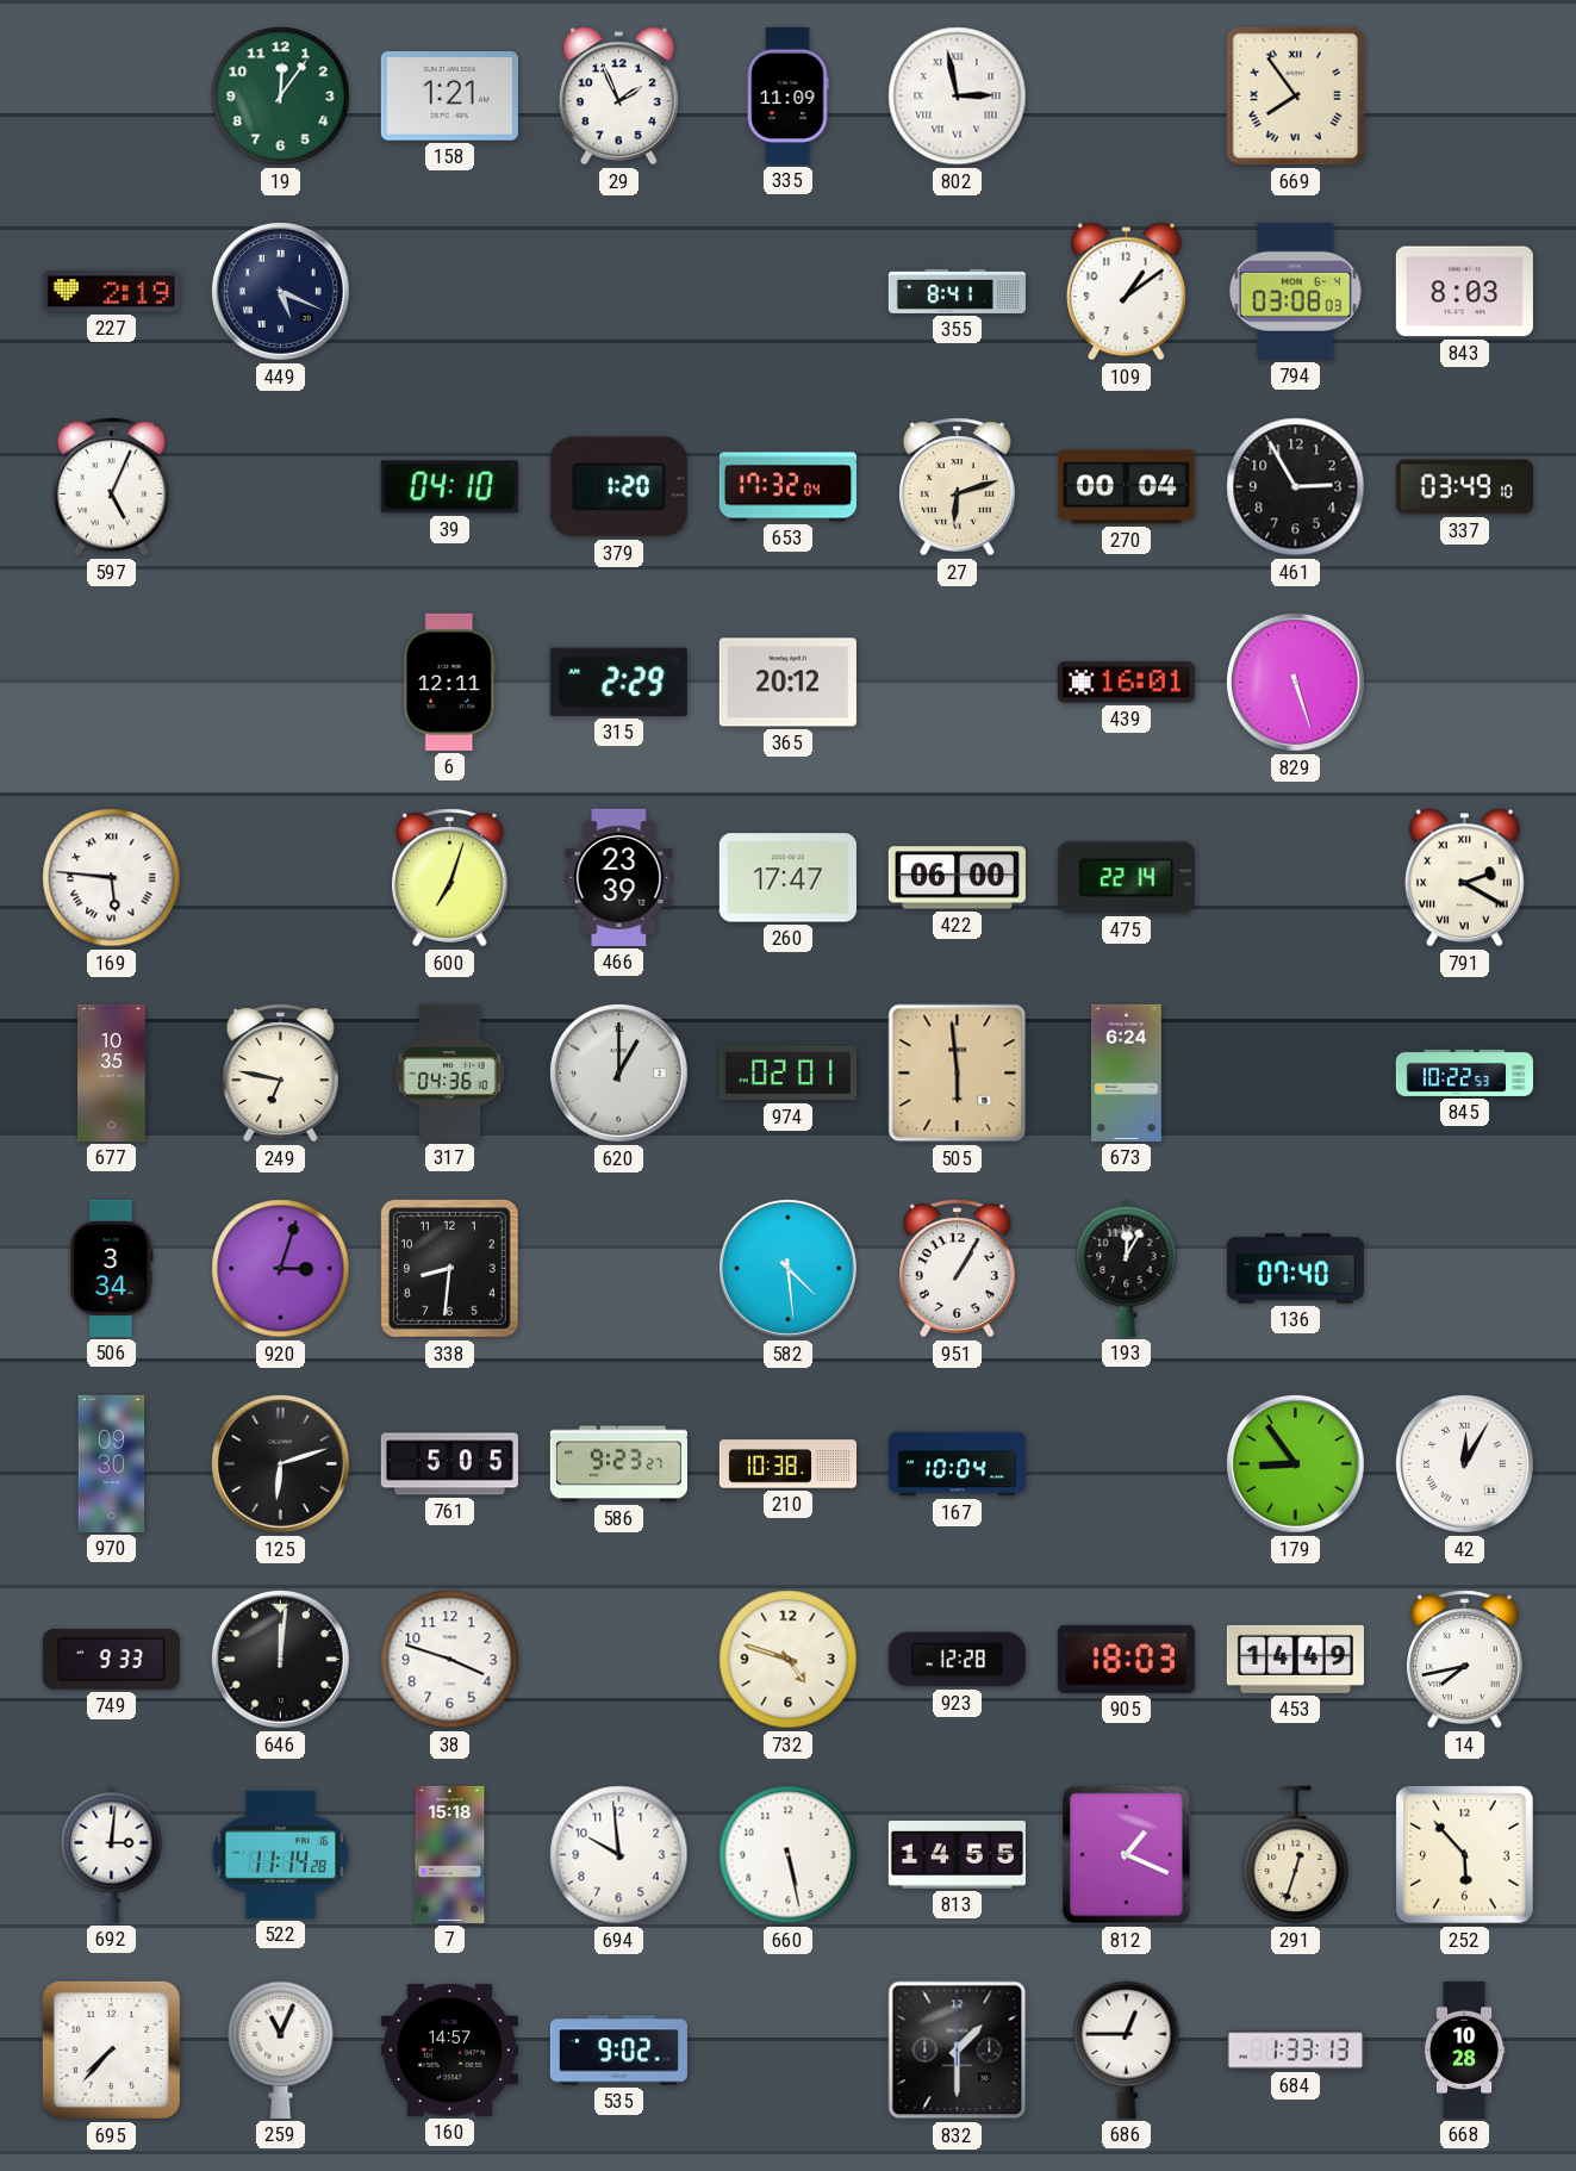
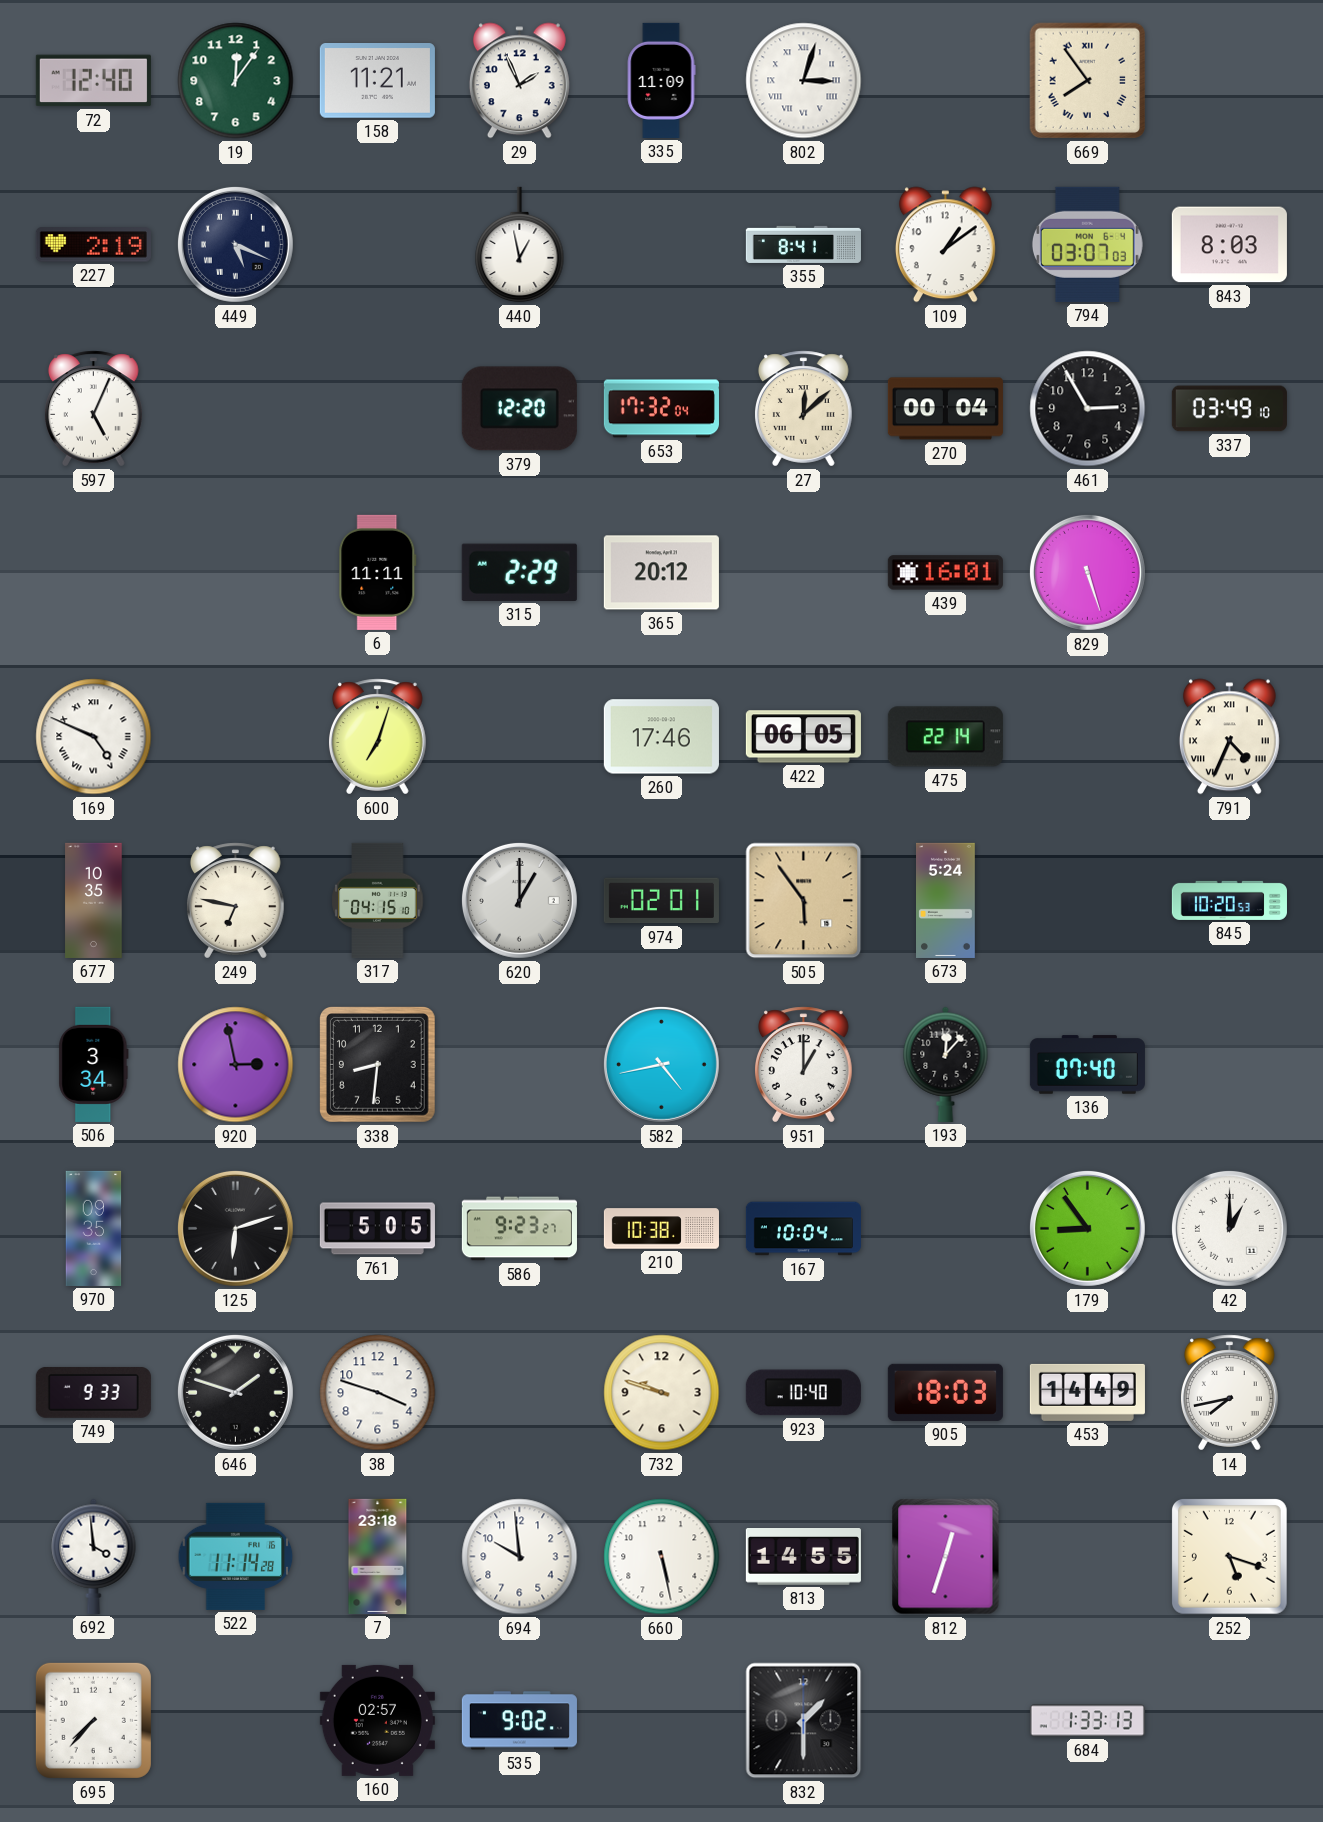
72: none -> 12:40 (93, 81)
158: 1:21 -> 11:21 (377, 81)
802: 2:58 -> 3:03 (804, 81)
440: none -> 12:58 (520, 245)
794: 03:08 -> 03:07 (1087, 244)
39: 04:10 -> none (449, 487)
379: 1:20 -> 12:20 (519, 409)
27: 6:12 -> 12:08 (804, 409)
6: 12:11 -> 11:11 (378, 572)
169: 5:46 -> 4:49 (94, 737)
466: 23:39 -> none (619, 877)
260: 17:47 -> 17:46 (661, 737)
422: 06:00 -> 06:05 (803, 737)
791: 2:20 -> 4:34 (1229, 737)
317: 04:36 -> 04:15 (378, 900)
505: 5:59 -> 5:54 (804, 901)
673: 6:24 -> 5:24 (946, 900)
845: 10:22 -> 10:20 (1229, 900)
920: 3:03 -> 2:58 (236, 1065)
582: 4:29 -> 4:43 (661, 1064)
951: 1:05 -> 1:00 (804, 1065)
193: 12:05 -> 12:07 (946, 1064)
970: 09:30 -> 09:35 (94, 1228)
42: 12:05 -> 1:00 (1229, 1228)
646: 12:01 -> 1:48 (235, 1392)
732: 4:48 -> 9:48 (662, 1393)
923: 12:28 -> 10:40 (803, 1393)
692: 3:01 -> 3:59 (94, 1556)
7: 15:18 -> 23:18 (378, 1556)
812: 1:19 -> 12:33 (946, 1557)
291: 12:33 -> none (1296, 1855)
252: 5:53 -> 5:18 (1229, 1556)
259: 11:04 -> none (281, 2049)
160: 14:57 -> 02:57 (377, 1720)
686: 12:45 -> none (1127, 2049)
668: 10:28 -> none (1464, 2049)
